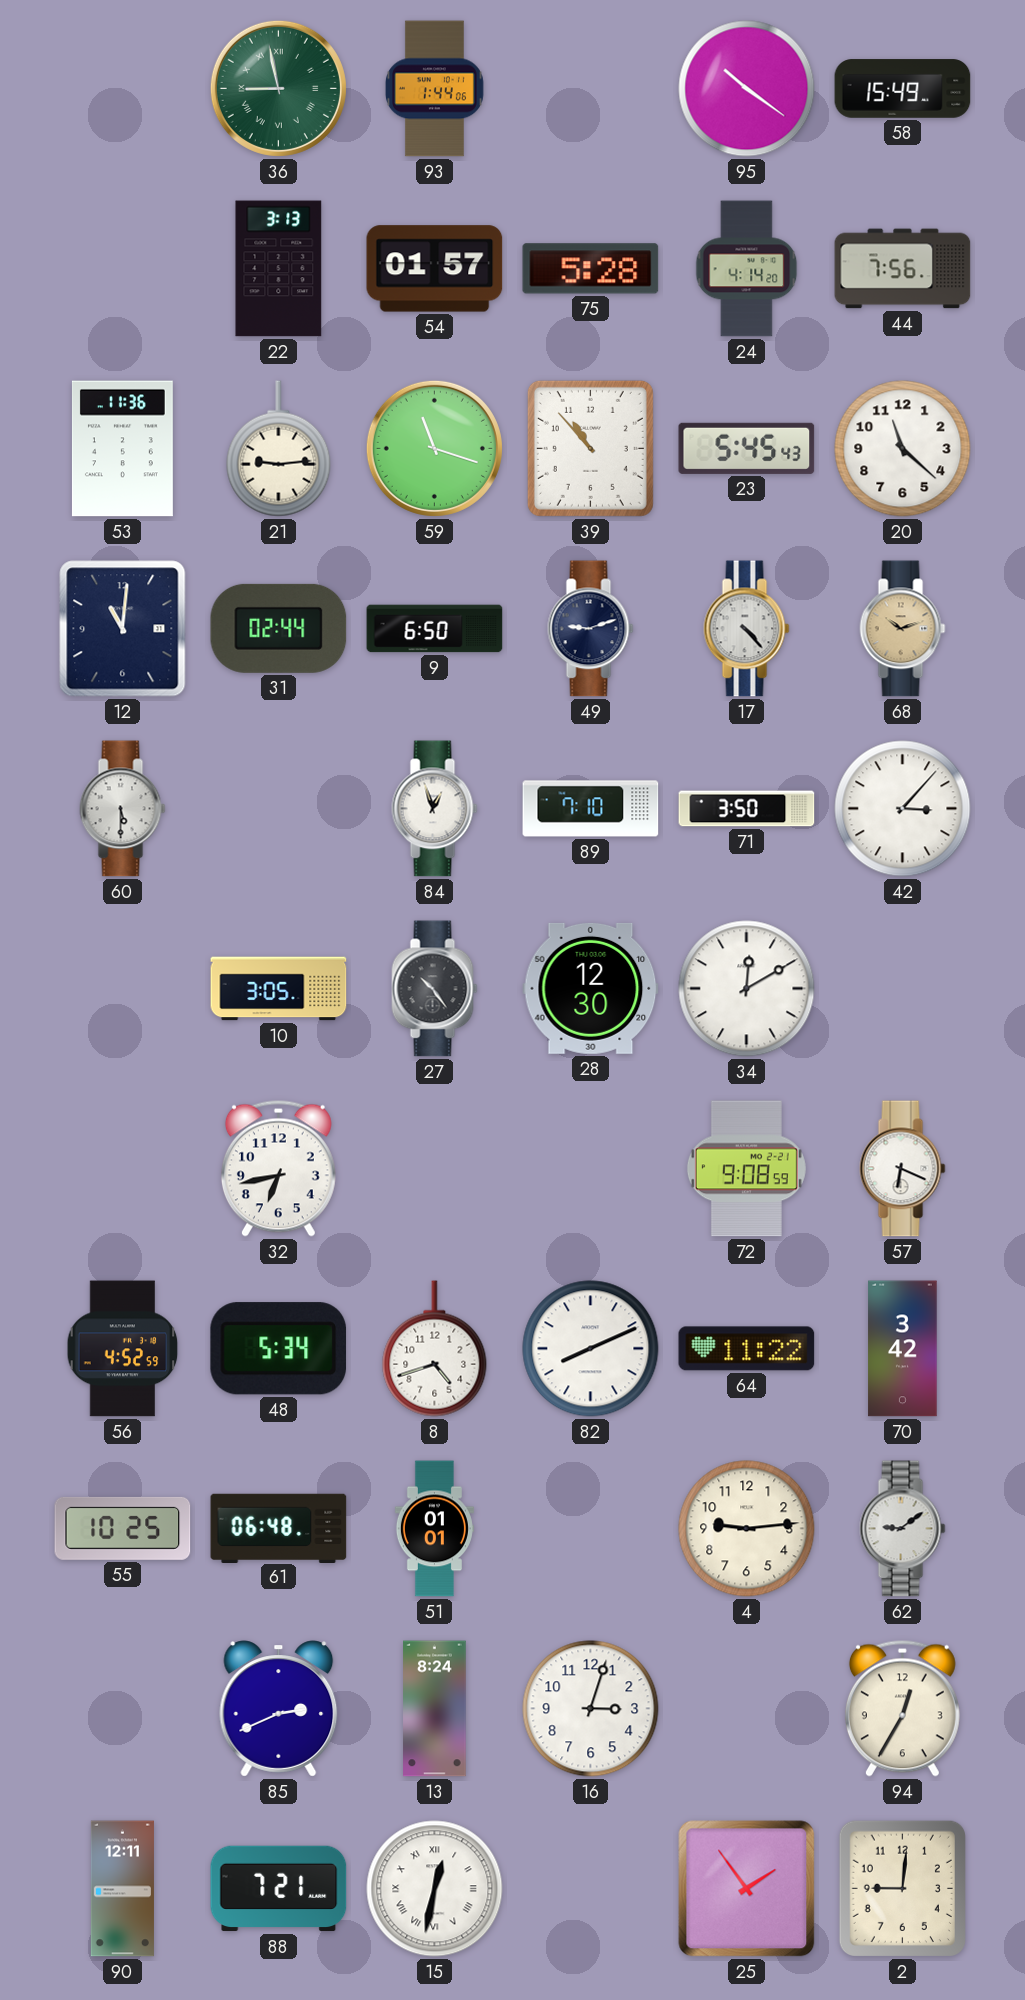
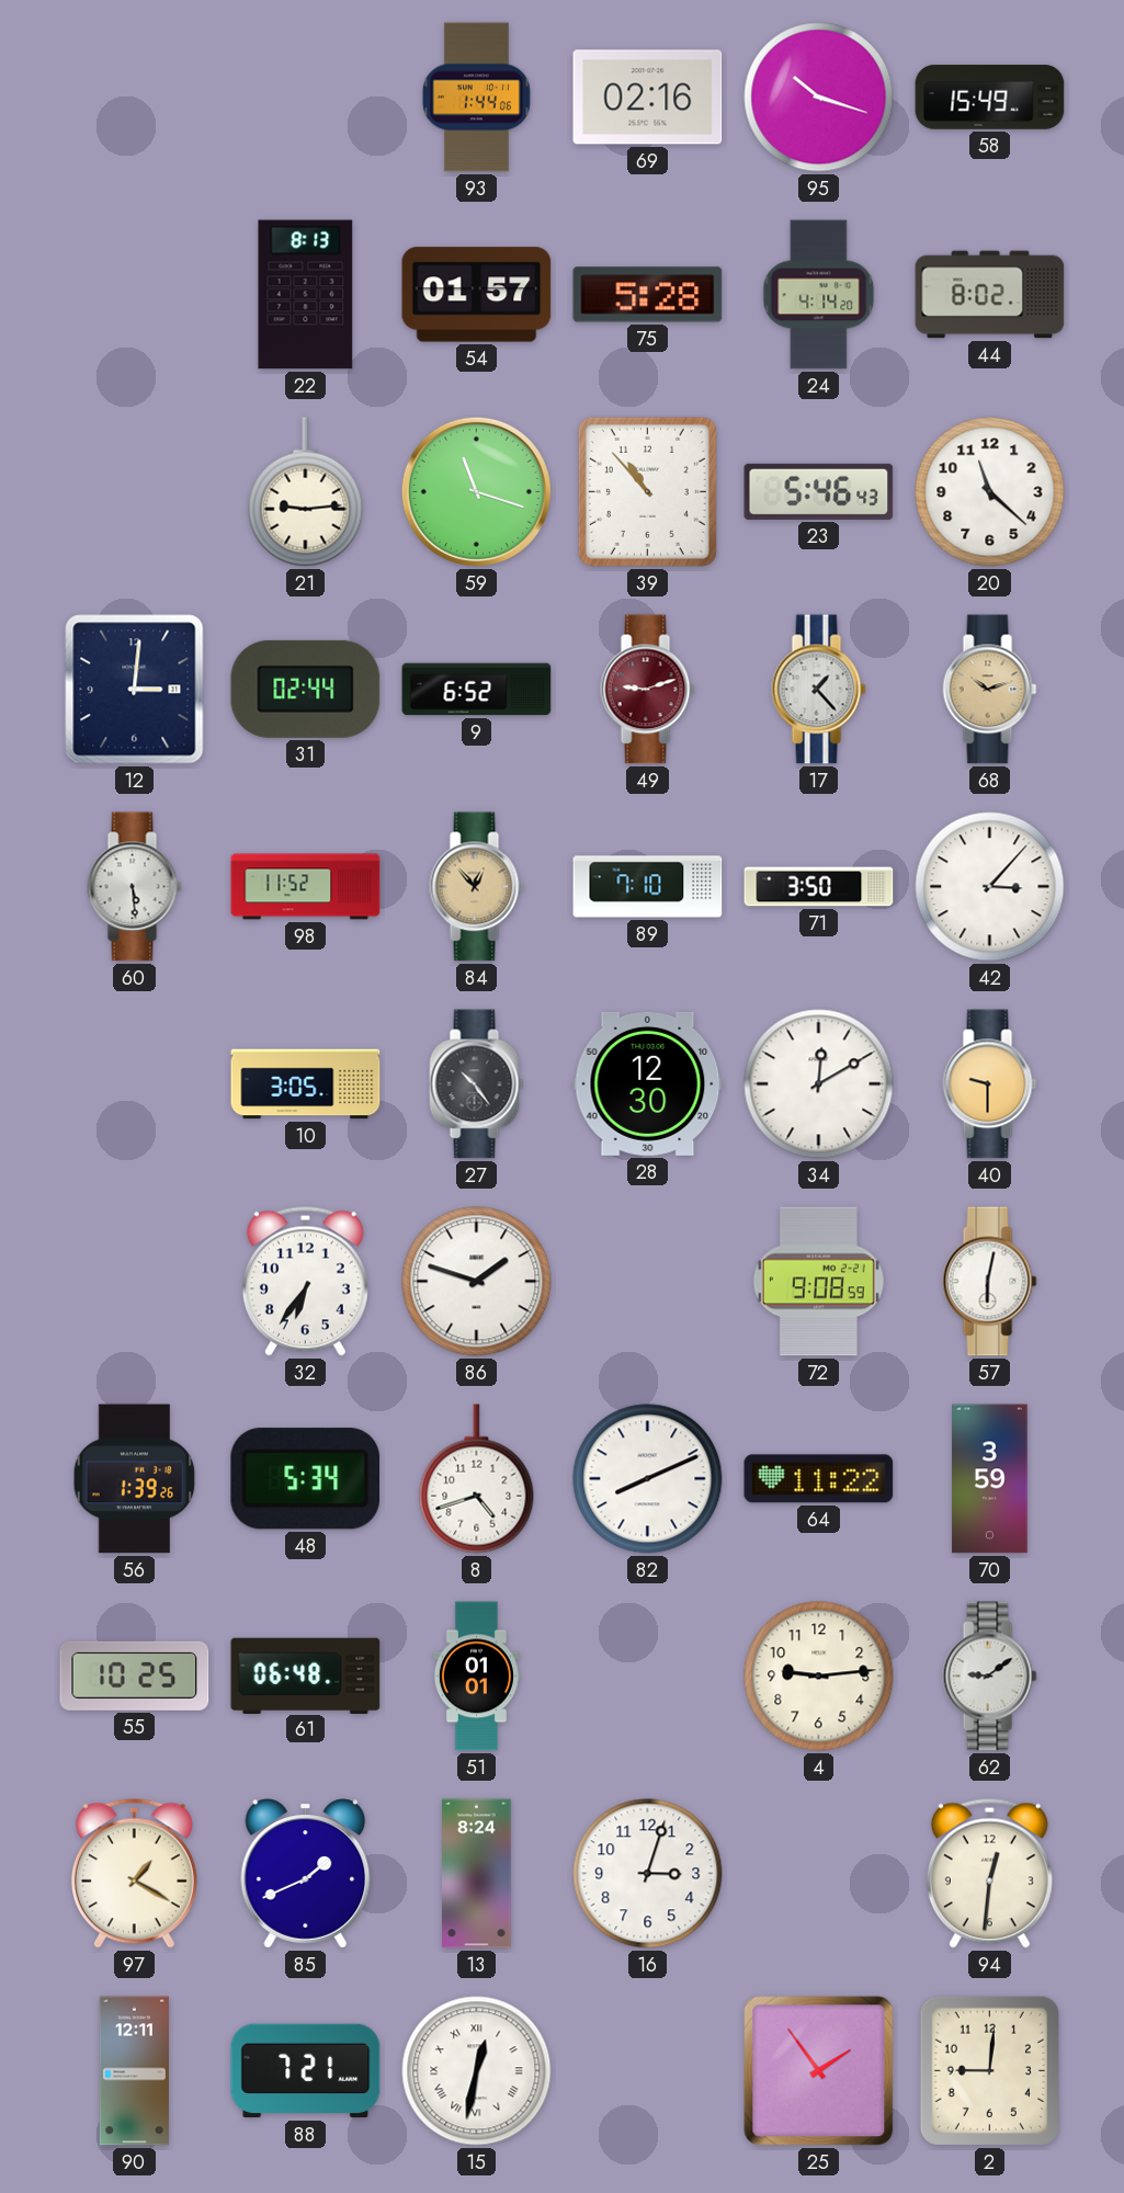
36: 8:58 -> none (278, 88)
69: none -> 02:16 (648, 98)
95: 10:21 -> 10:18 (819, 98)
22: 3:13 -> 8:13 (306, 295)
44: 7:56 -> 8:02 (990, 295)
53: 11:36 -> none (122, 449)
23: 5:45 -> 5:46 (819, 491)
12: 11:01 -> 3:01 (135, 690)
9: 6:50 -> 6:52 (477, 690)
49 dial: navy -> burgundy (648, 690)
17: 4:23 -> 1:23 (819, 690)
60: 5:30 -> 5:29 (135, 887)
98: none -> 11:52 (306, 887)
84: 12:57 -> 12:53 (477, 887)
84 dial: white -> champagne (477, 887)
40: none -> 9:30 (990, 1084)
32: 6:43 -> 6:36 (305, 1281)
86: none -> 1:48 (477, 1282)
57: 6:19 -> 6:02 (990, 1282)
56: 4:52 -> 1:39 (135, 1479)
70: 3:42 -> 3:59 (990, 1479)
97: none -> 1:20 (134, 1873)
85: 2:41 -> 1:41 (306, 1874)
94: 12:35 -> 12:31 (989, 1873)
